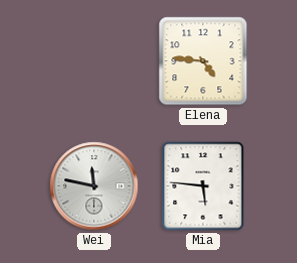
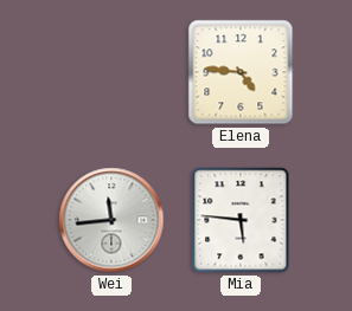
Wei: 11:47 -> 11:44 (111, 220)
